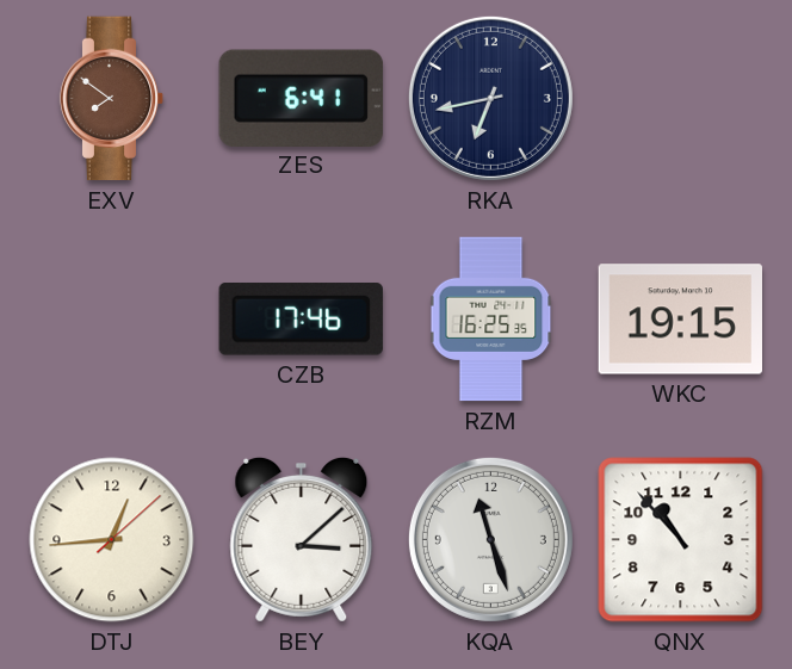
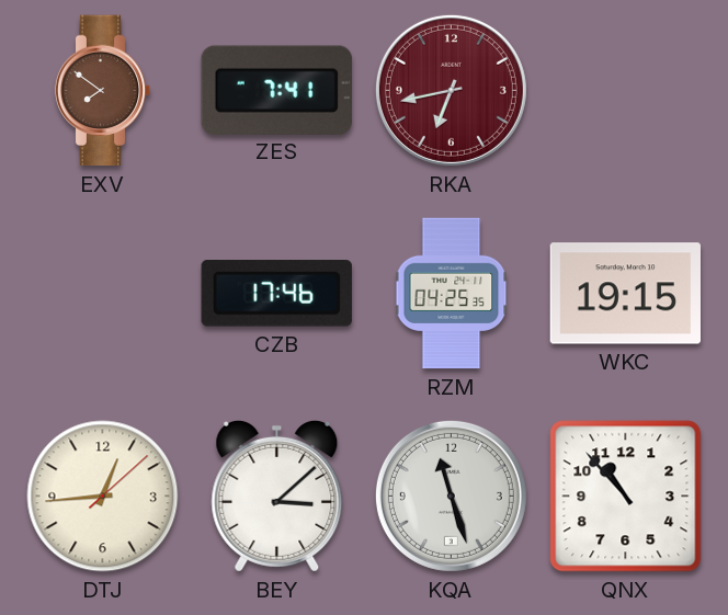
ZES: 6:41 -> 7:41 (276, 90)
RKA dial: navy -> burgundy (451, 90)
RZM: 16:25 -> 04:25 (452, 294)
